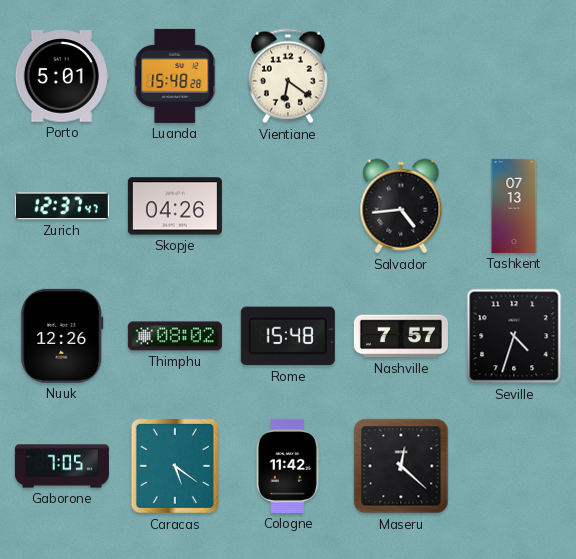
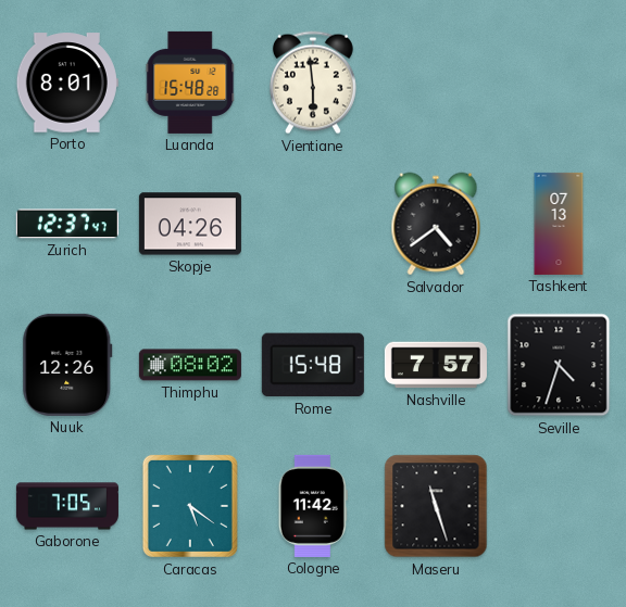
Porto: 5:01 -> 8:01 (67, 83)
Vientiane: 6:21 -> 5:59 (313, 83)
Salvador: 4:44 -> 4:39 (436, 224)
Maseru: 12:22 -> 11:27 (436, 506)
